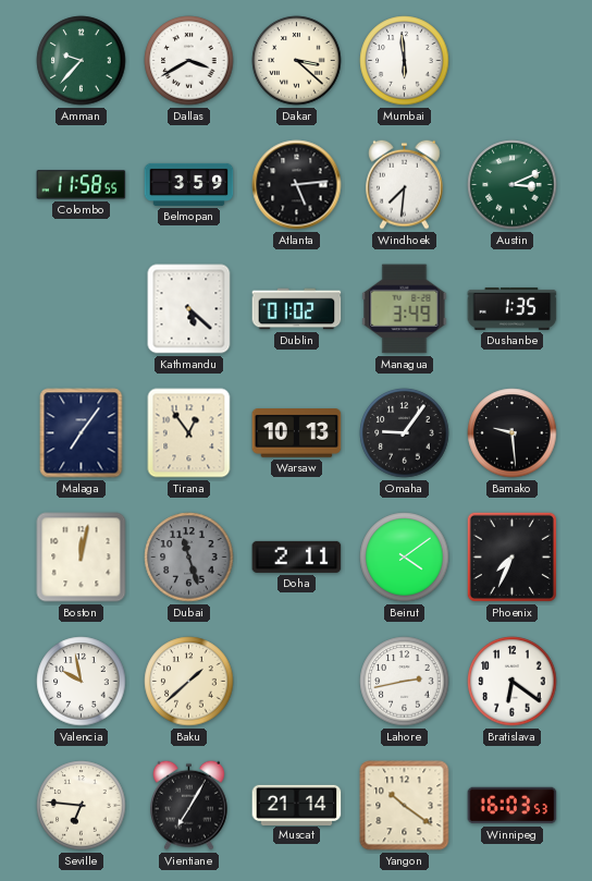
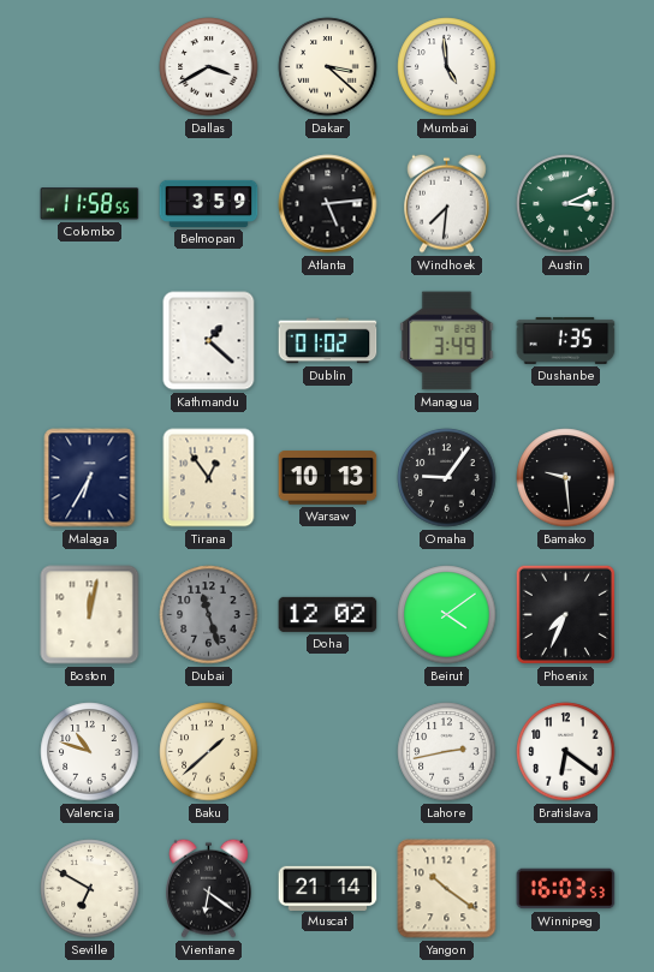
Amman: 9:37 -> none (82, 61)
Mumbai: 5:59 -> 4:59 (447, 67)
Kathmandu: 5:22 -> 1:22 (209, 341)
Malaga: 7:06 -> 6:35 (90, 478)
Doha: 2:11 -> 12:02 (328, 614)
Valencia: 9:58 -> 10:48 (90, 752)
Seville: 6:46 -> 6:50 (90, 889)
Vientiane: 7:05 -> 6:21 (209, 888)
